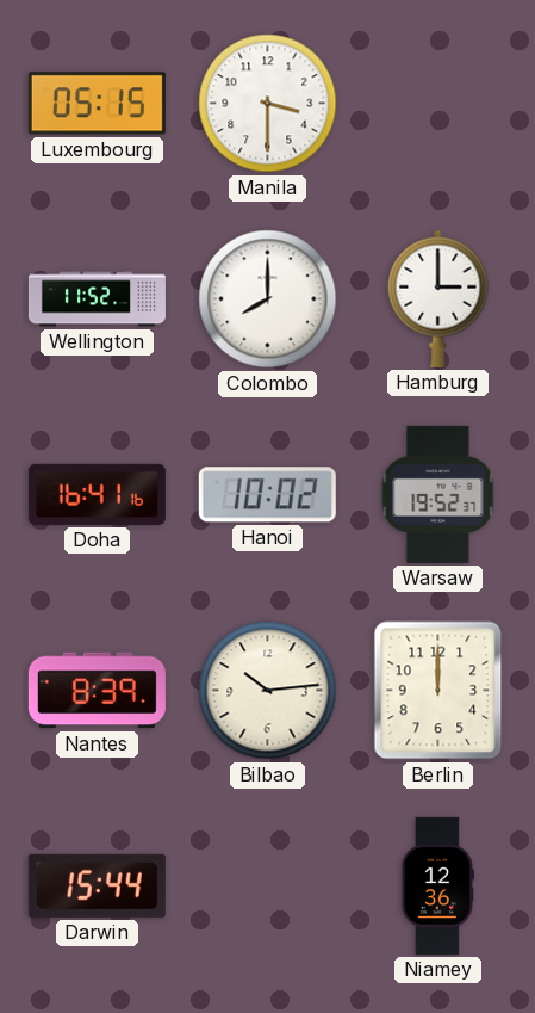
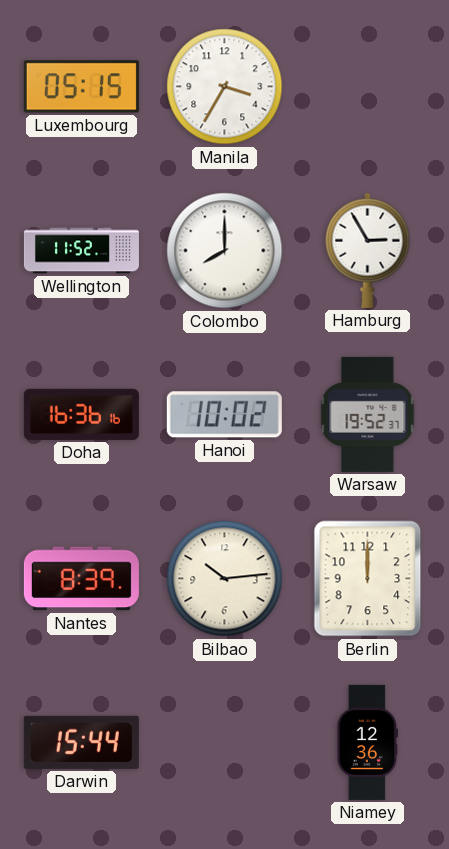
Manila: 3:30 -> 3:35 (225, 87)
Hamburg: 3:00 -> 2:55 (368, 250)
Doha: 16:41 -> 16:36 (81, 414)
